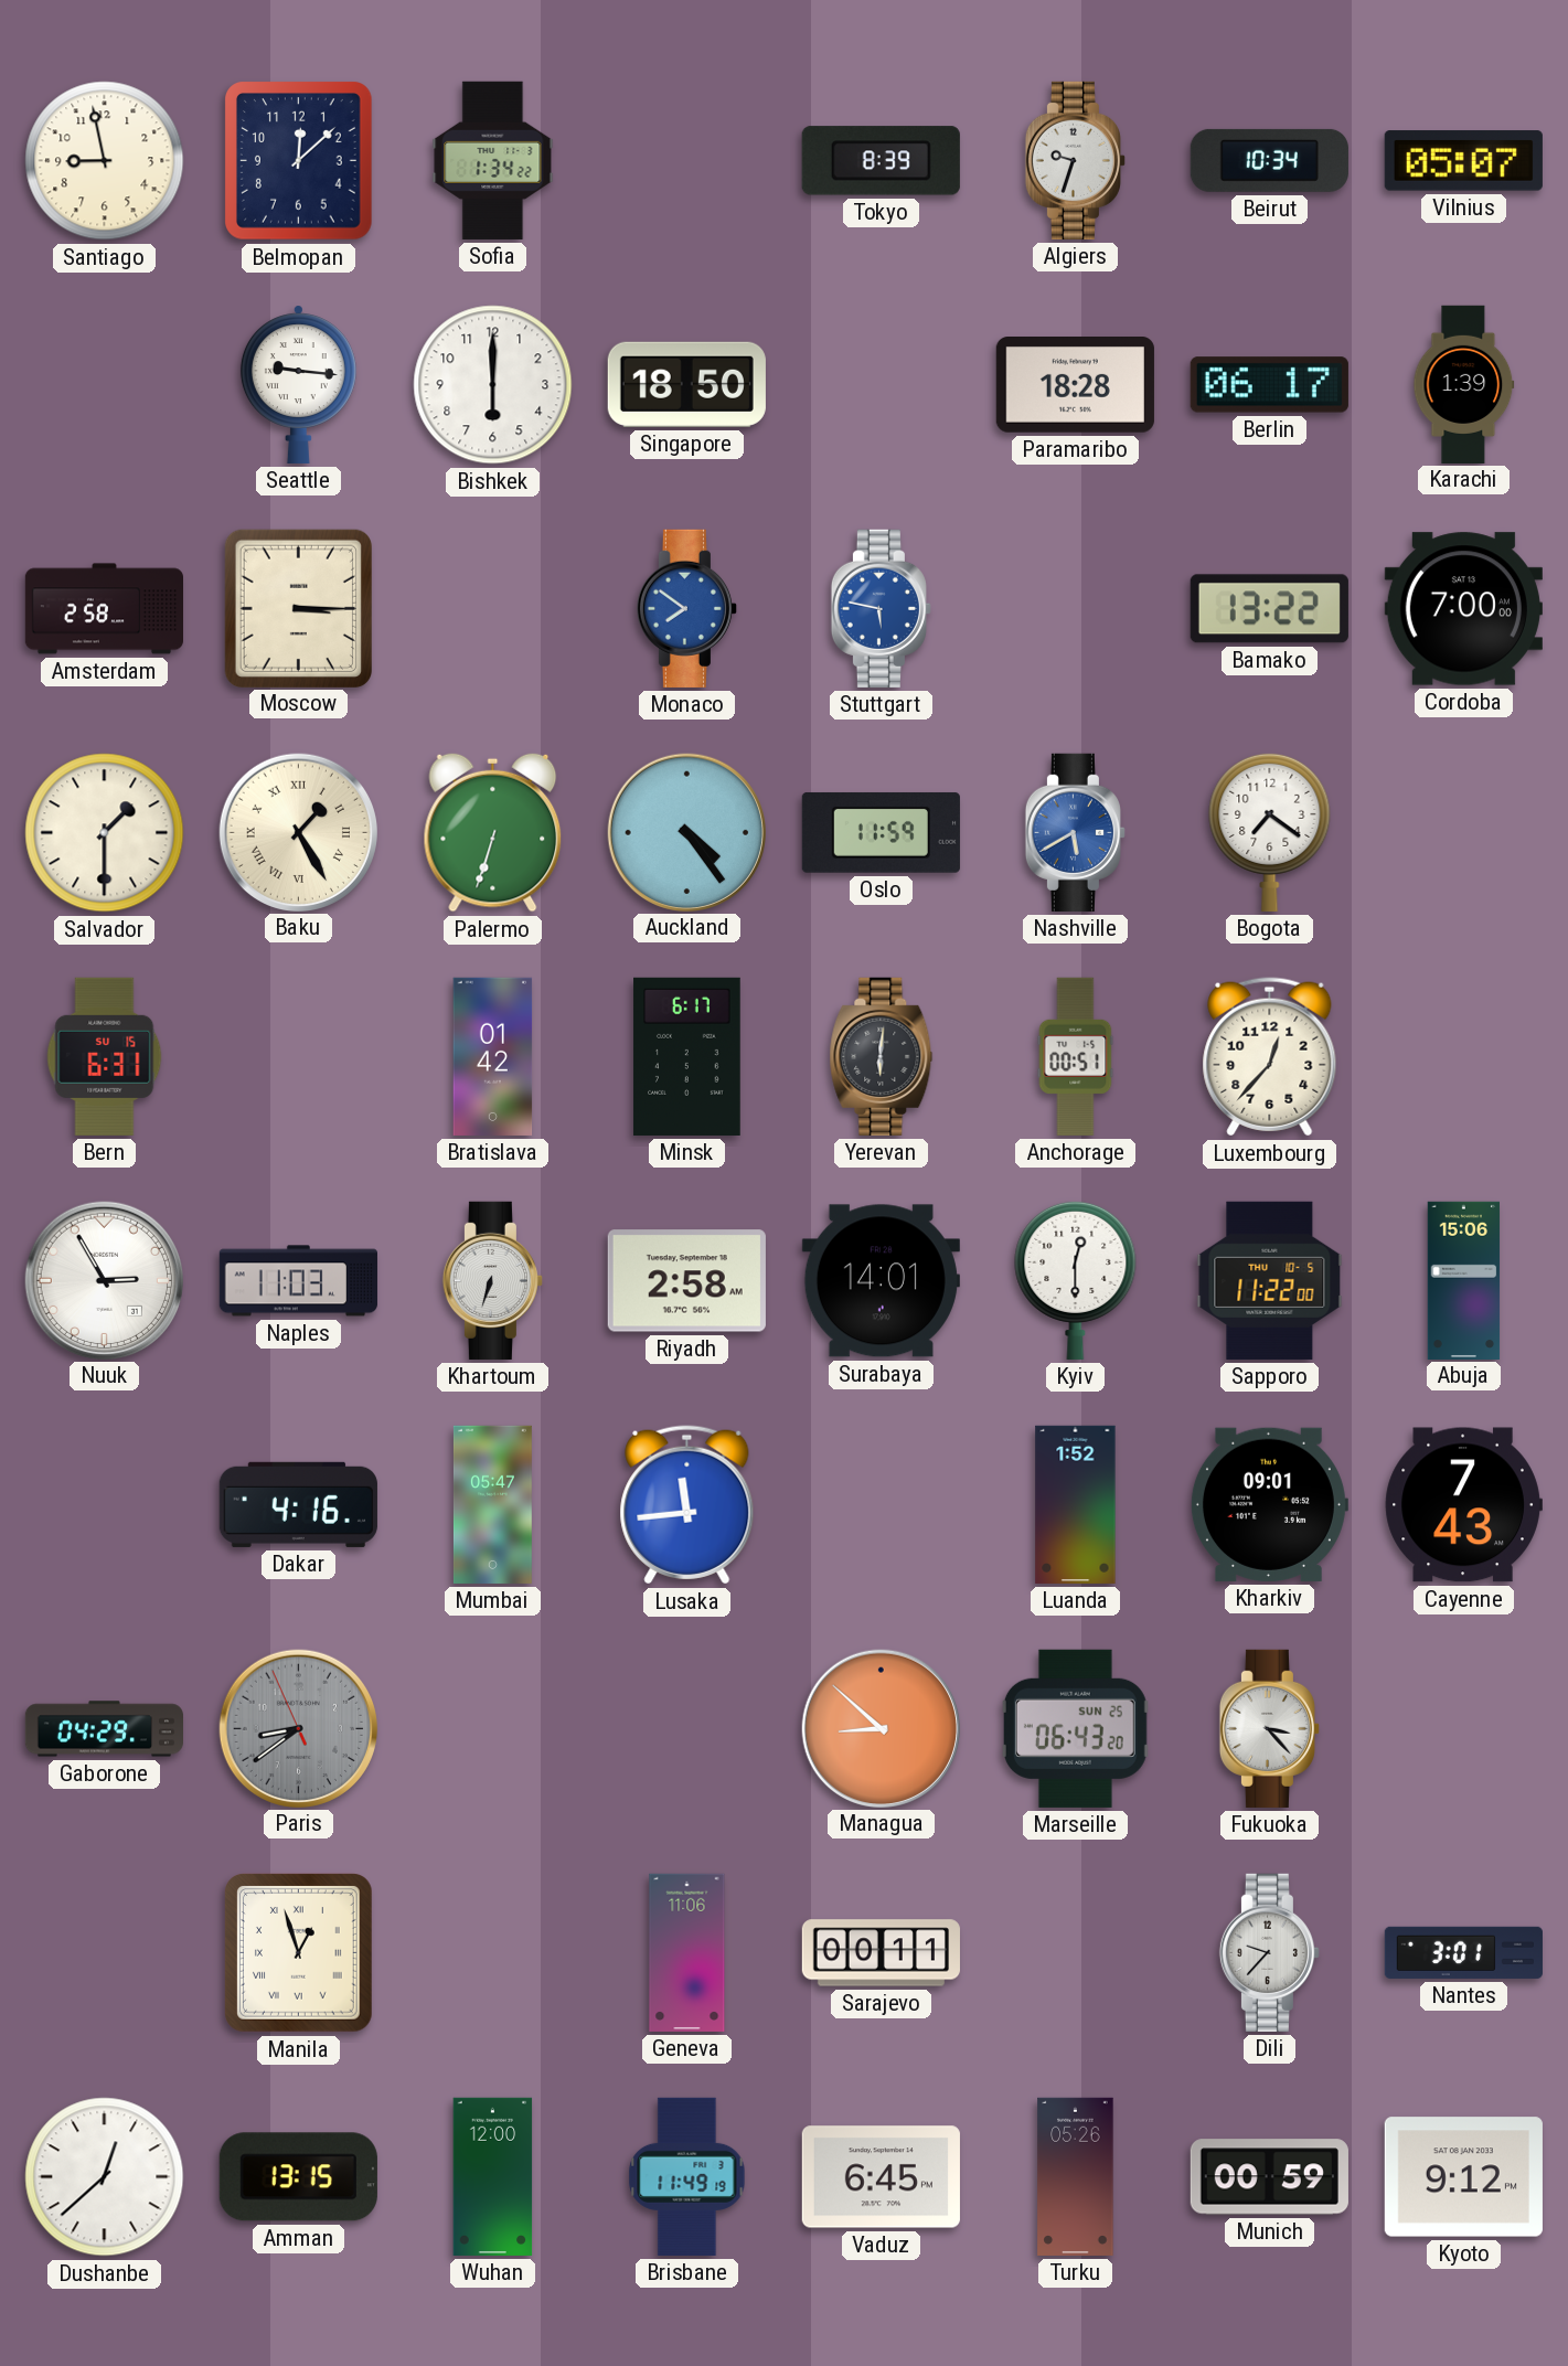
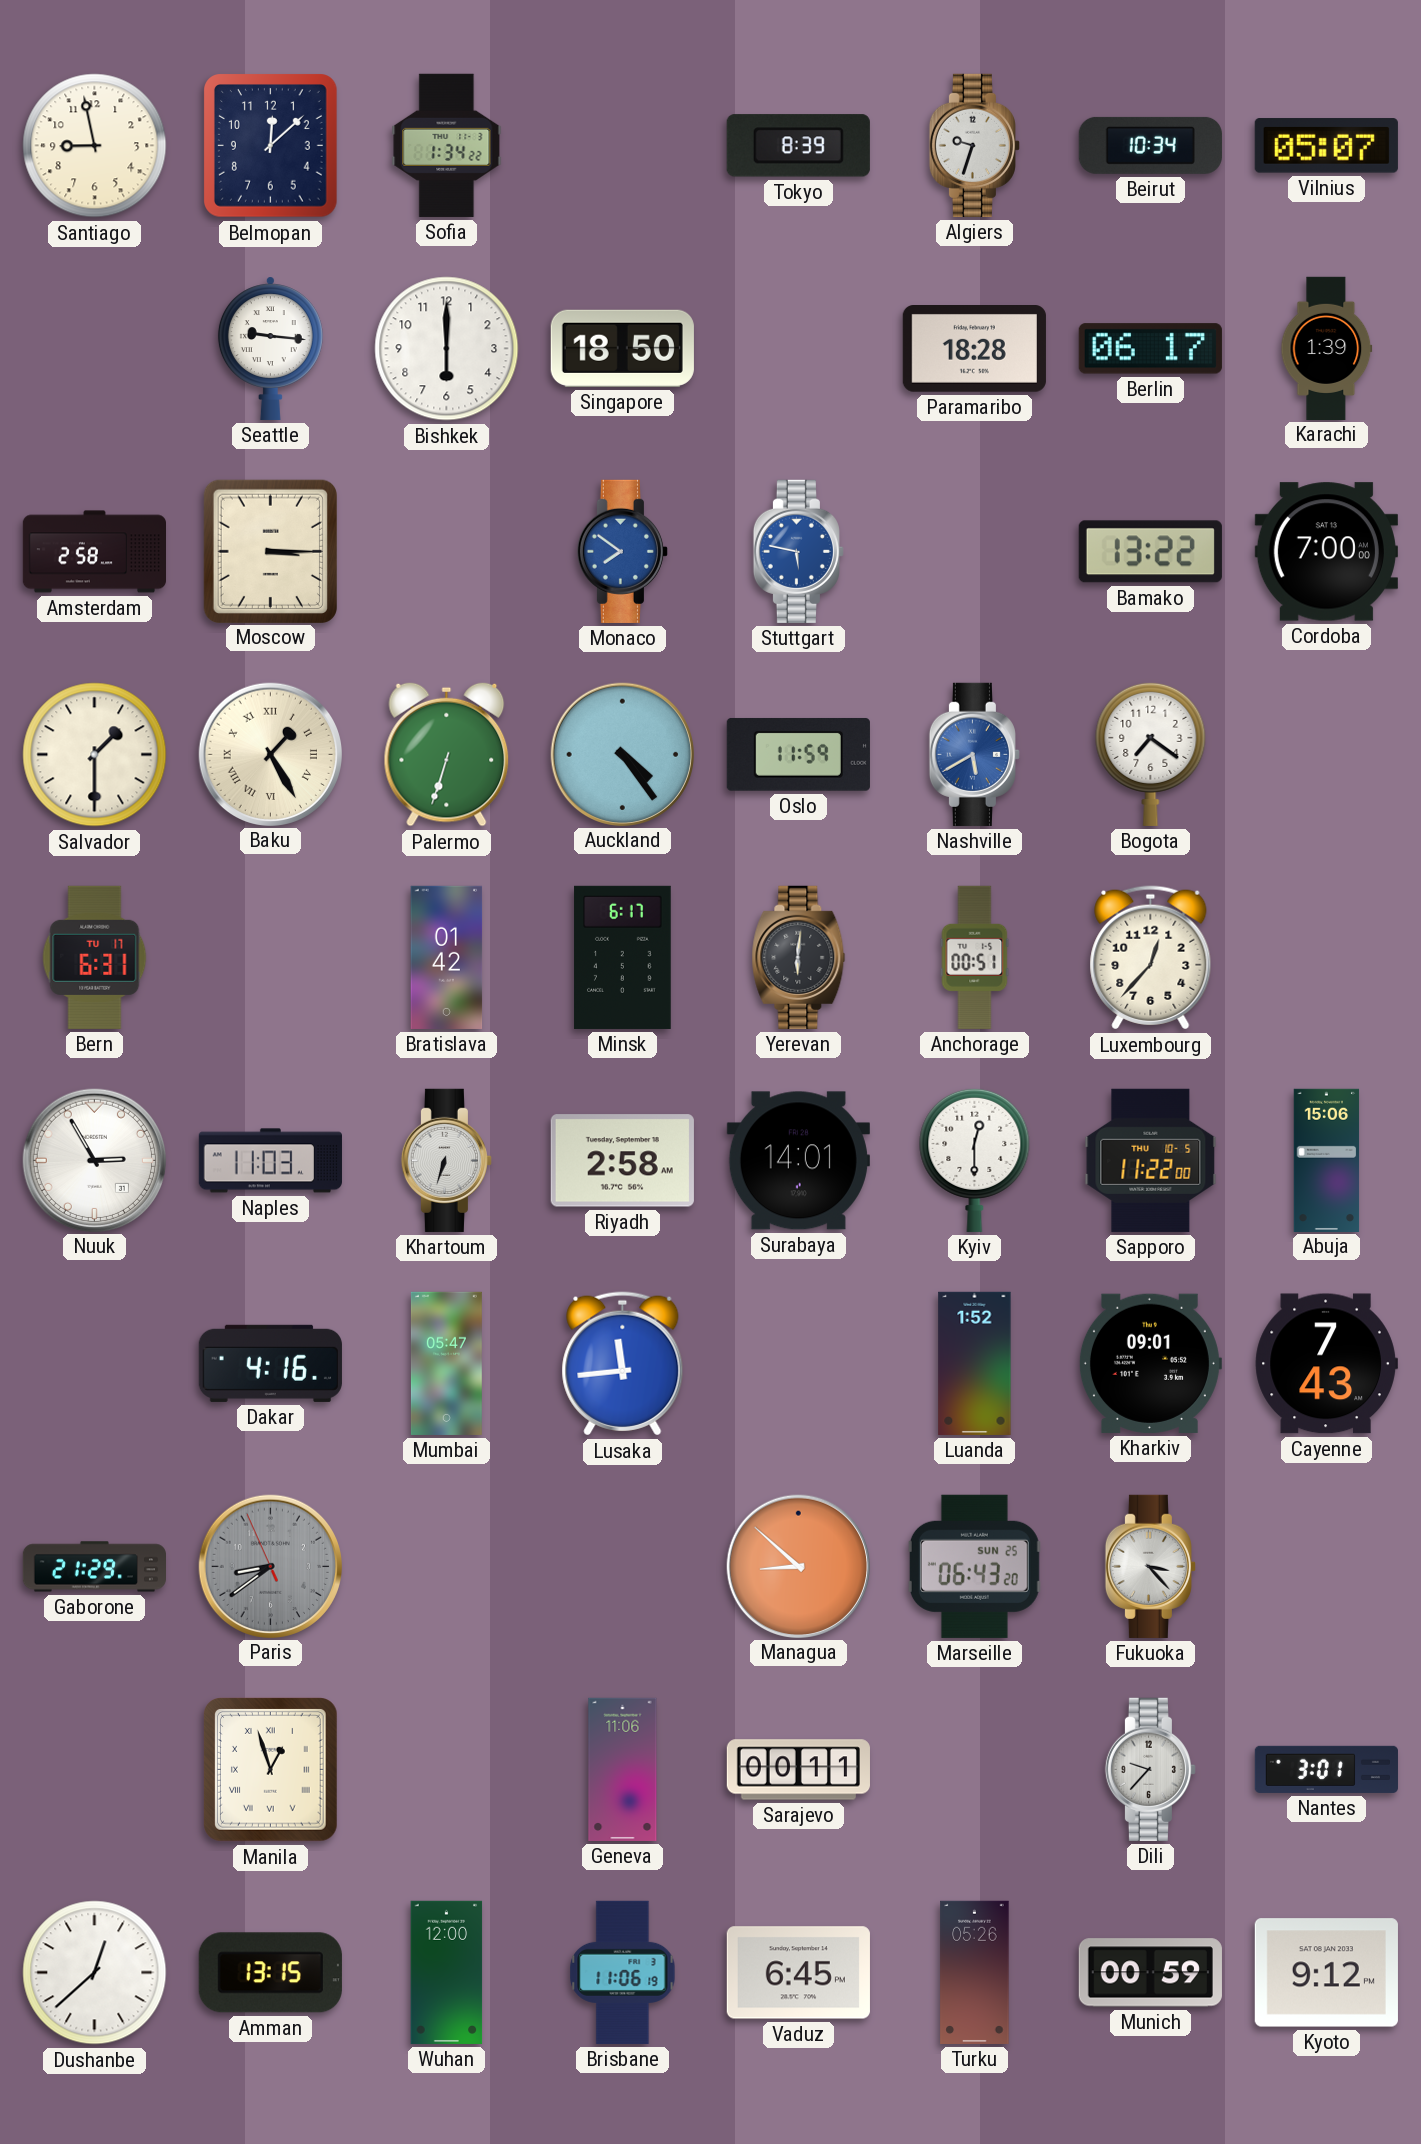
Bern date: SU 15 -> TU 17 (95, 957)
Gaborone: 04:29 -> 21:29 (94, 1567)
Brisbane: 11:49 -> 11:06 (623, 1972)
